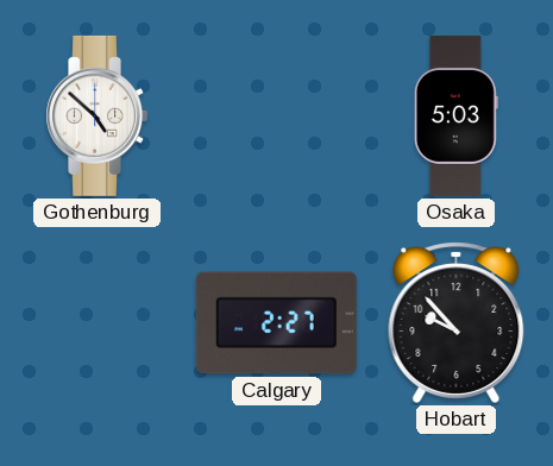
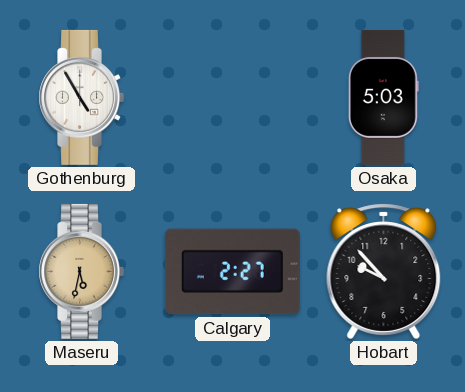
Gothenburg: 4:52 -> 4:55 (81, 97)
Maseru: none -> 5:32 (81, 271)
